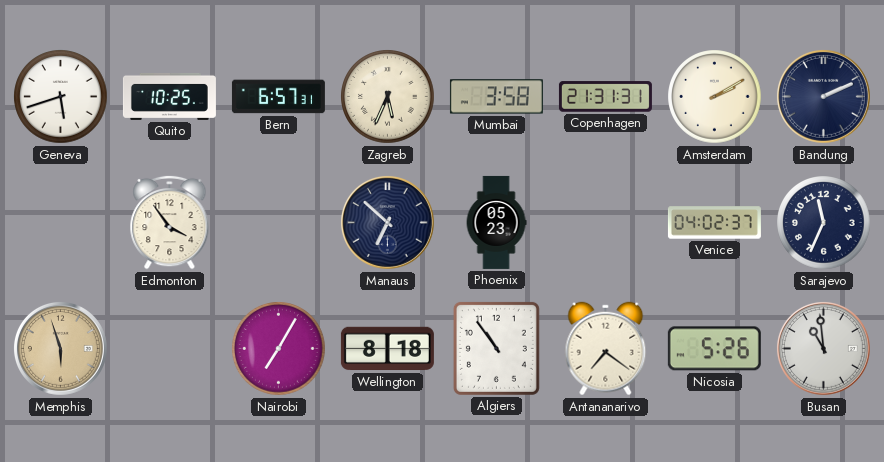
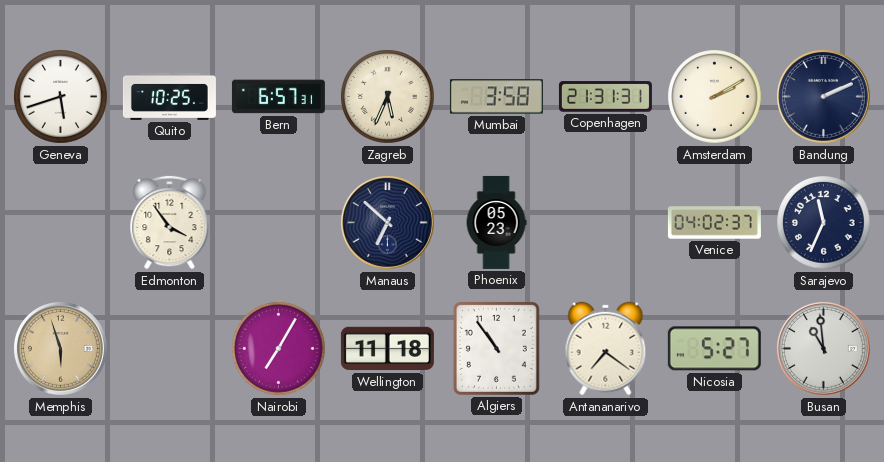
Wellington: 8:18 -> 11:18 (387, 349)
Nicosia: 5:26 -> 5:27 (714, 349)
